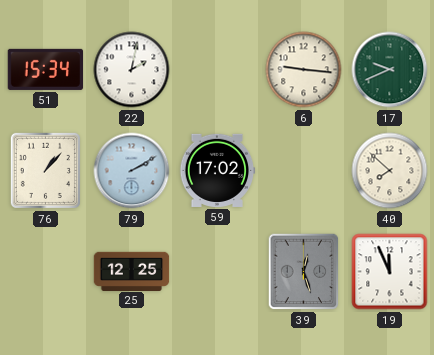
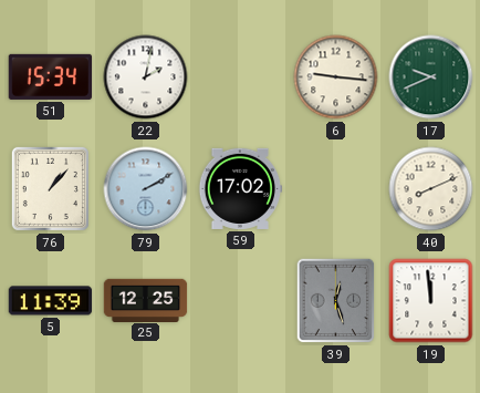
40: 7:52 -> 8:11 (431, 189)
5: none -> 11:39 (51, 301)
19: 11:56 -> 11:59 (431, 301)
